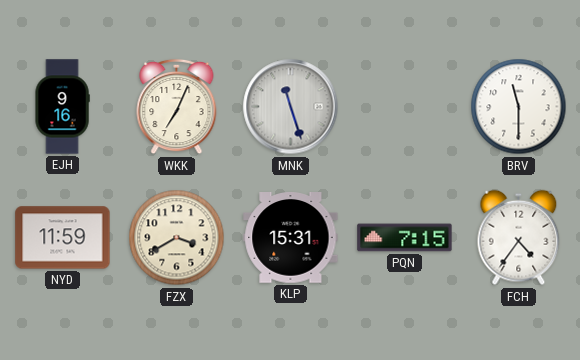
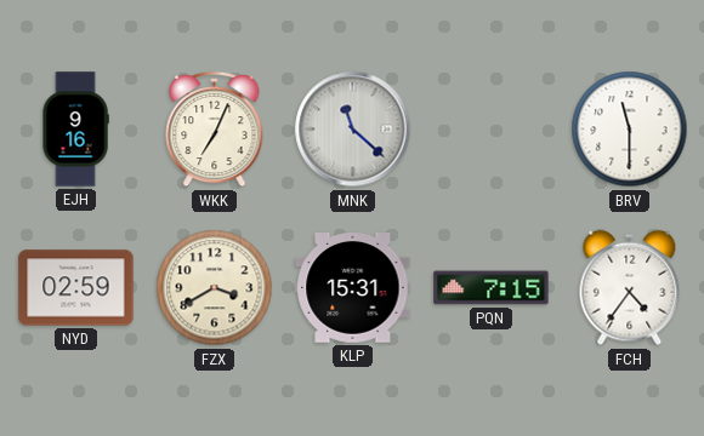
MNK: 11:27 -> 11:22 (353, 130)
NYD: 11:59 -> 02:59 (76, 288)
